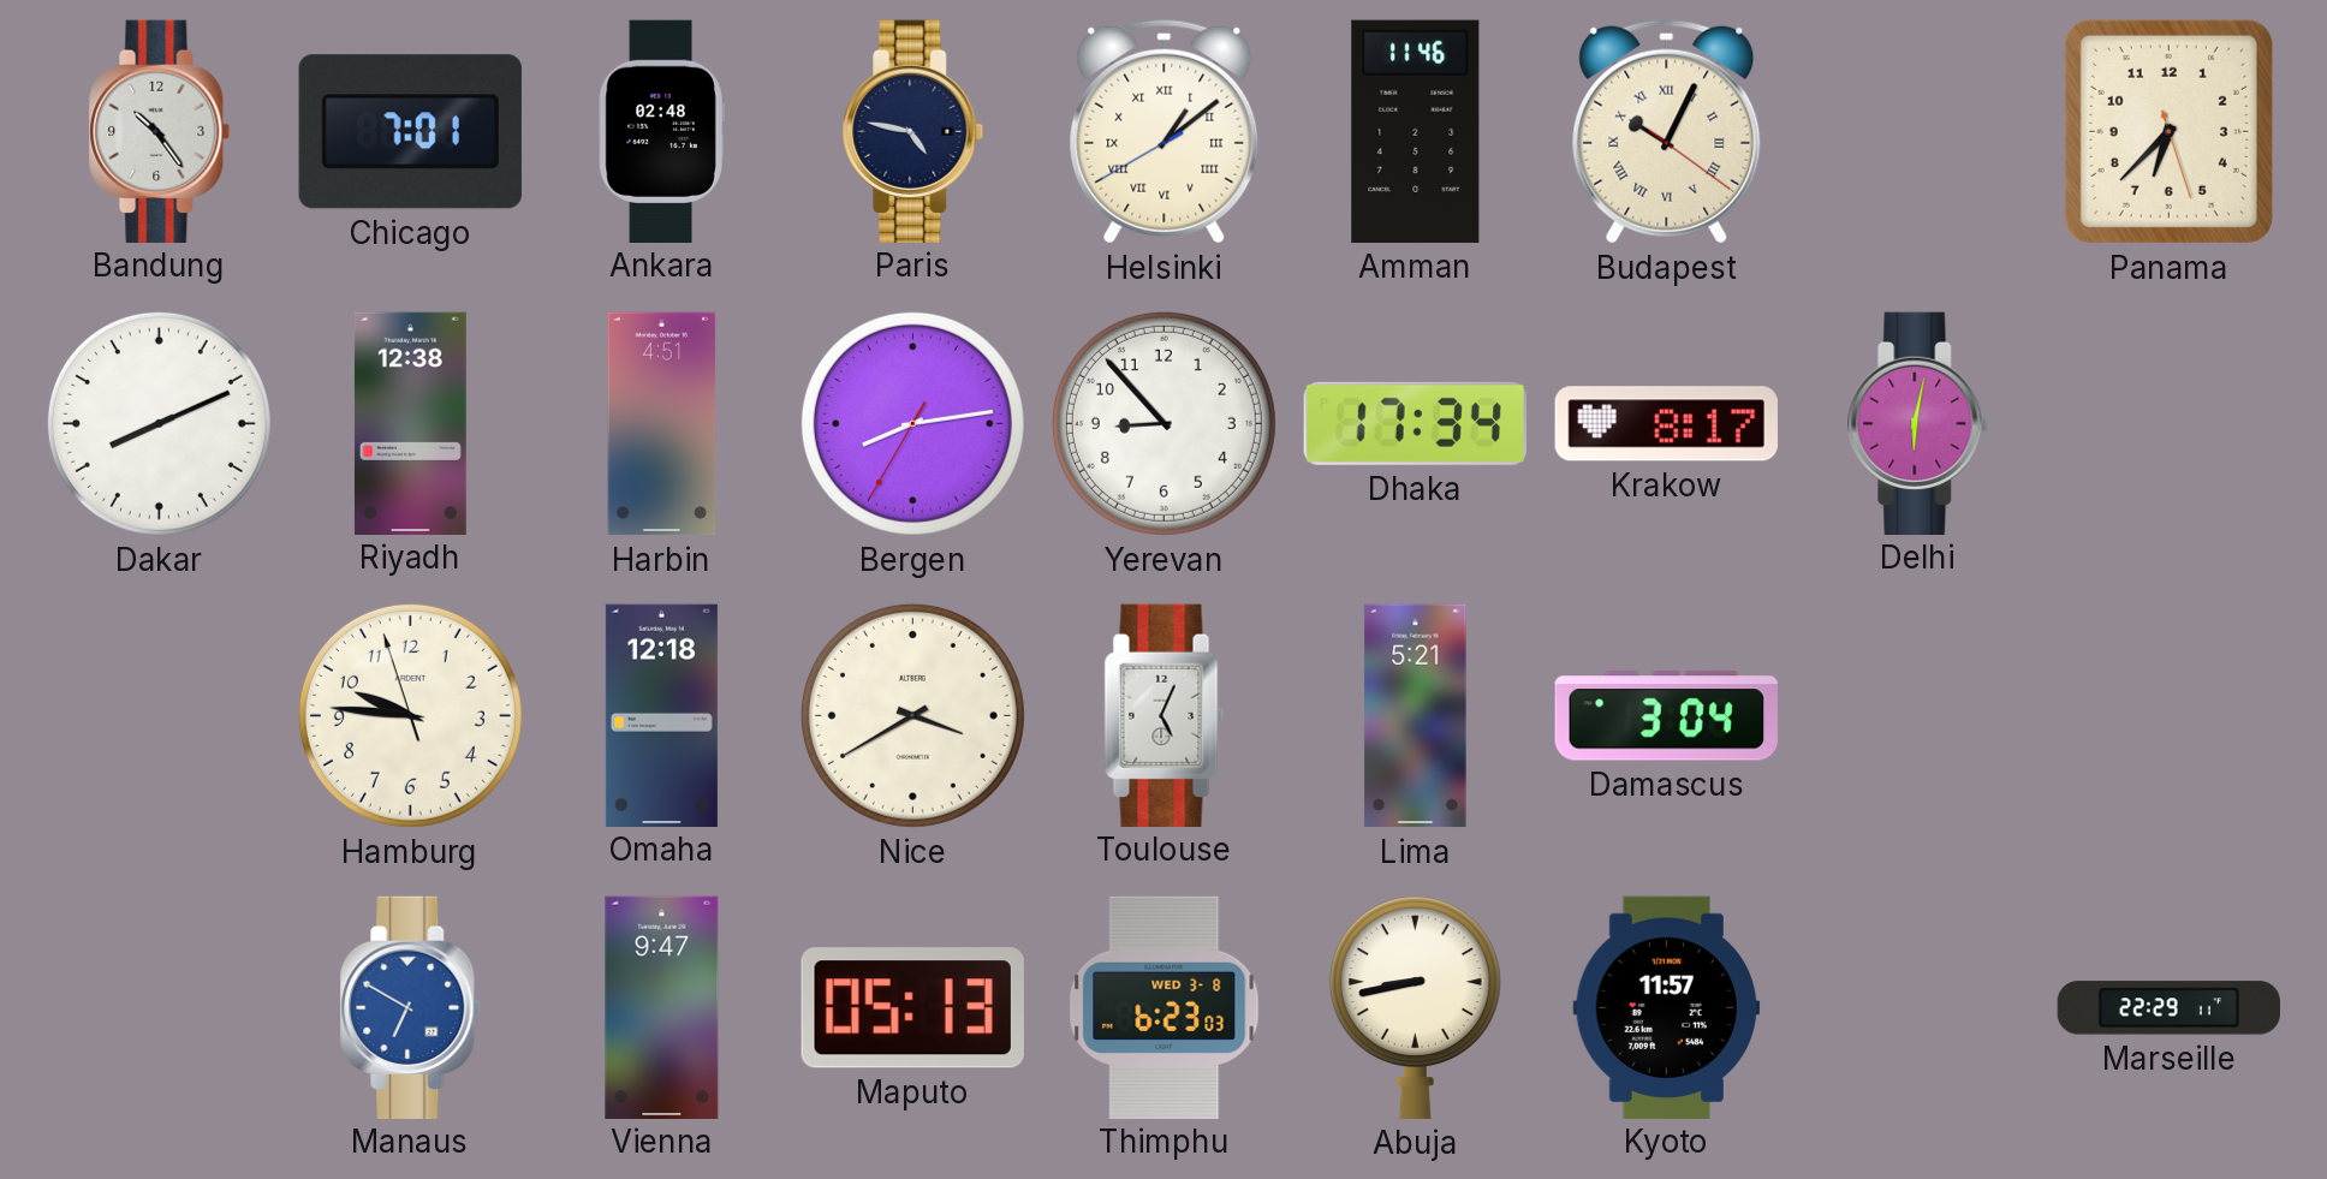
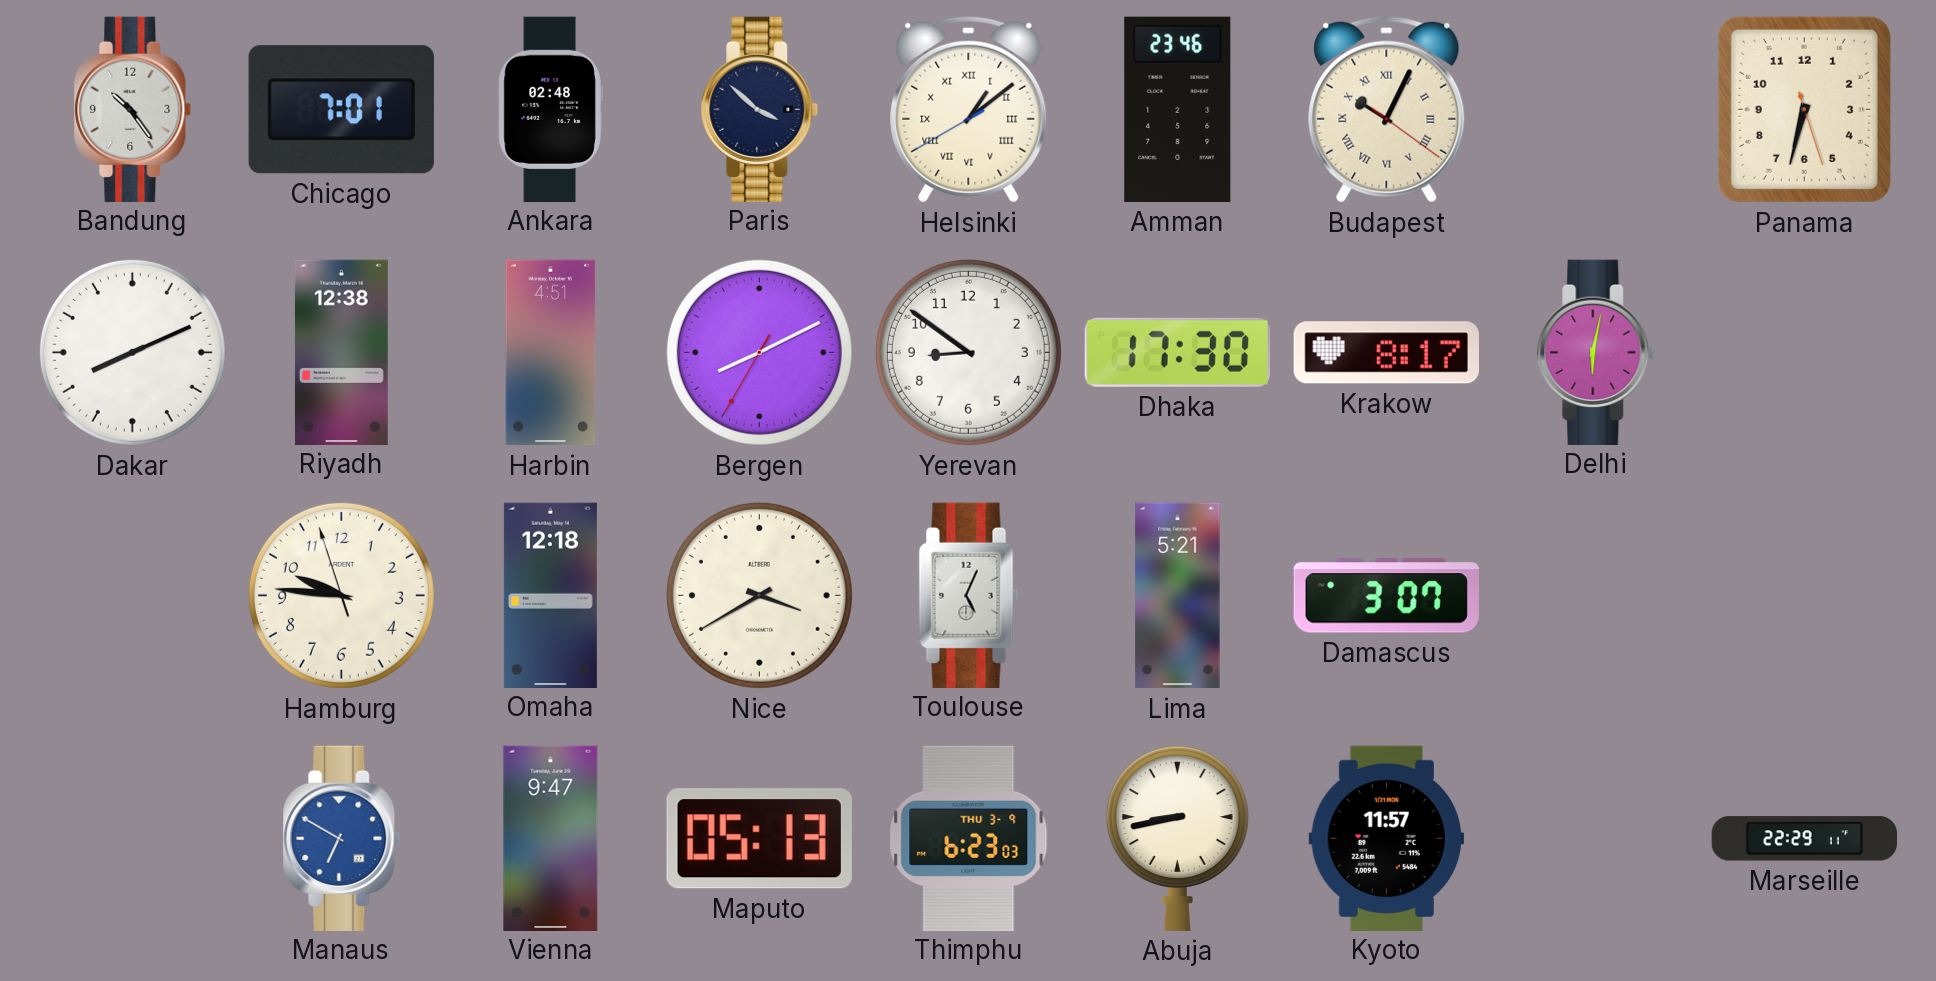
Paris: 4:47 -> 3:52 (760, 109)
Amman: 11:46 -> 23:46 (1178, 109)
Panama: 6:37 -> 6:32 (1804, 109)
Bergen: 8:13 -> 8:10 (759, 352)
Yerevan: 8:53 -> 8:51 (968, 352)
Dhaka: 17:34 -> 17:30 (1177, 352)
Damascus: 3:04 -> 3:07 (1386, 596)
Thimphu date: WED 3-8 -> THU 3-9 (969, 838)
